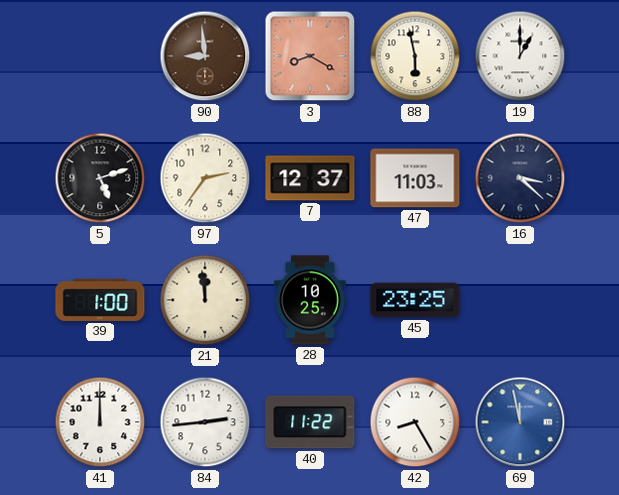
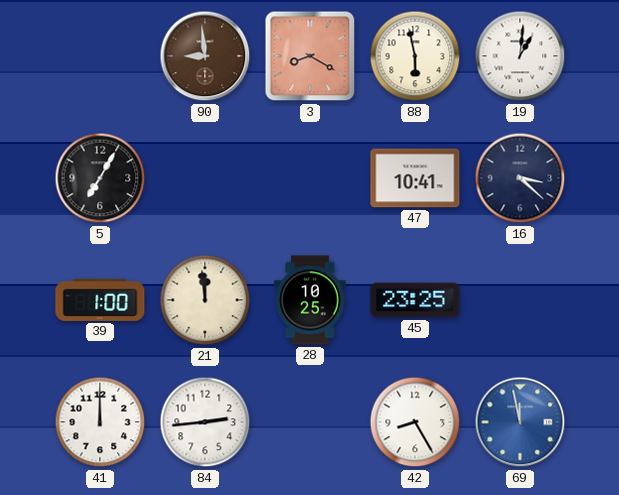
19: 1:00 -> 1:01 (520, 56)
5: 5:12 -> 7:05 (100, 178)
97: 2:36 -> none (205, 178)
7: 12:37 -> none (310, 178)
47: 11:03 -> 10:41 (415, 178)
40: 11:22 -> none (310, 422)
